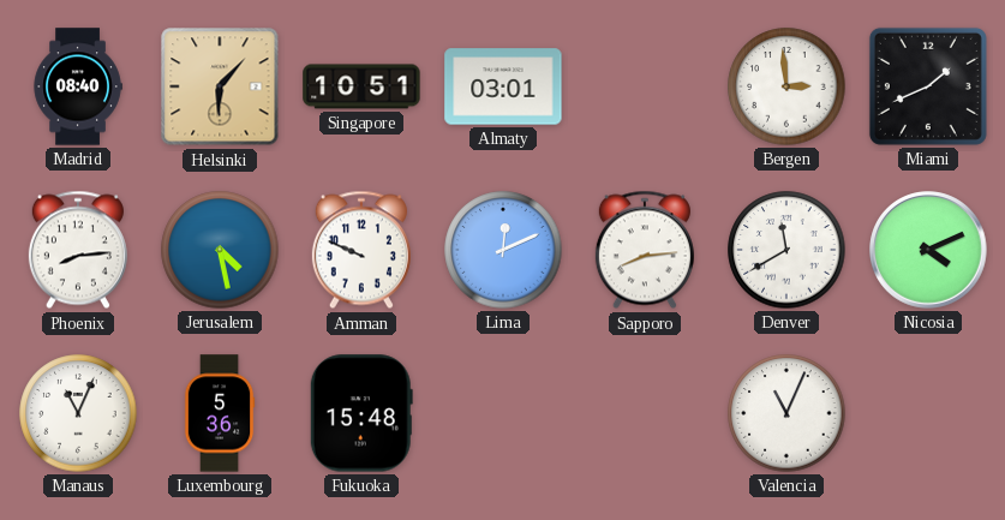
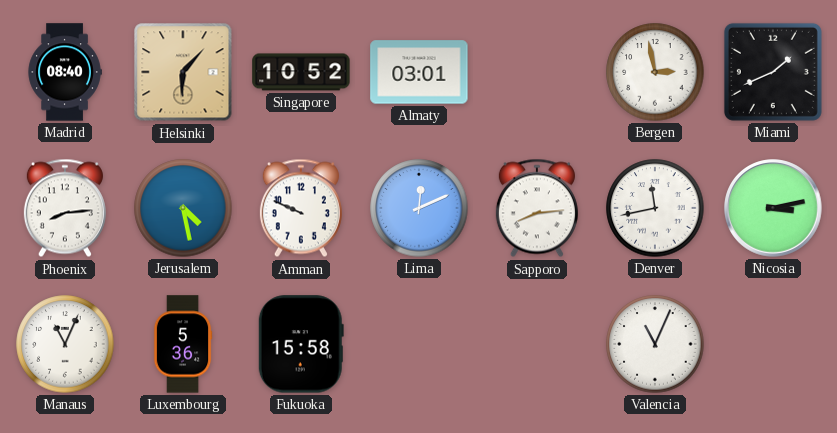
Singapore: 10:51 -> 10:52 (301, 72)
Bergen: 2:59 -> 2:58 (655, 72)
Denver: 11:40 -> 11:43 (655, 208)
Nicosia: 4:11 -> 3:13 (773, 208)
Fukuoka: 15:48 -> 15:58 (301, 344)
